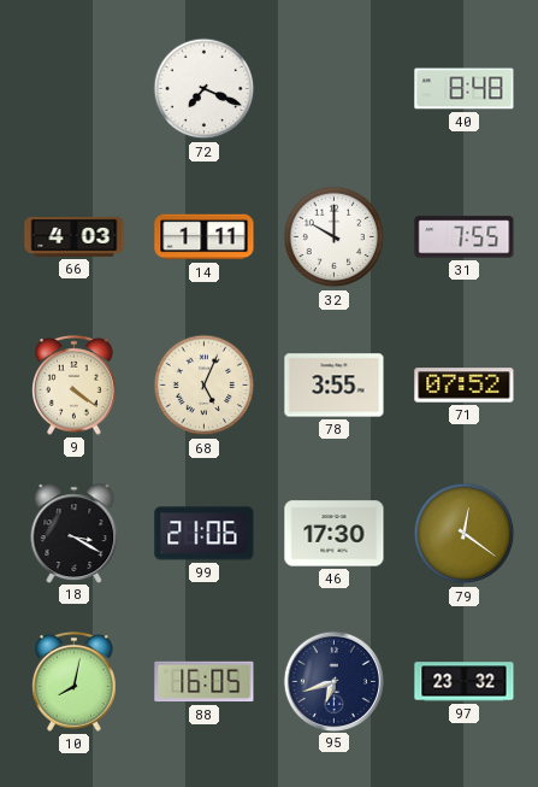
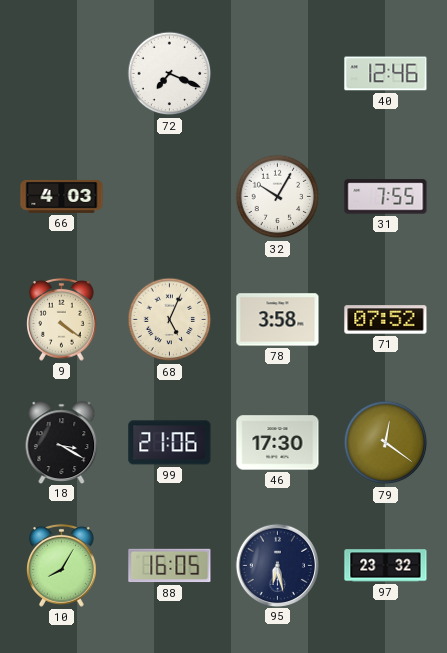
40: 8:48 -> 12:46 (386, 74)
14: 1:11 -> none (205, 237)
32: 10:00 -> 10:05 (278, 197)
78: 3:55 -> 3:58 (278, 320)
10: 8:02 -> 8:05 (62, 565)
95: 6:42 -> 6:28 (277, 565)
